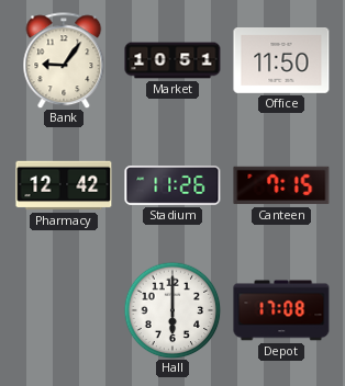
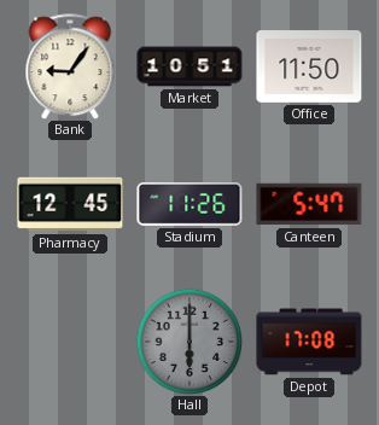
Pharmacy: 12:42 -> 12:45 (70, 204)
Canteen: 7:15 -> 5:47 (309, 204)
Hall dial: white -> grey (189, 342)
